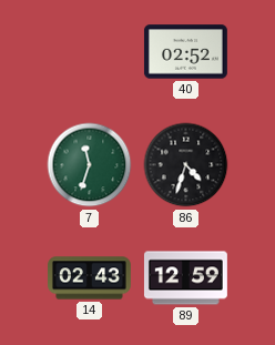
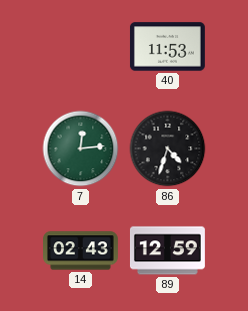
40: 02:52 -> 11:53 (167, 47)
7: 11:33 -> 12:14 (81, 149)
